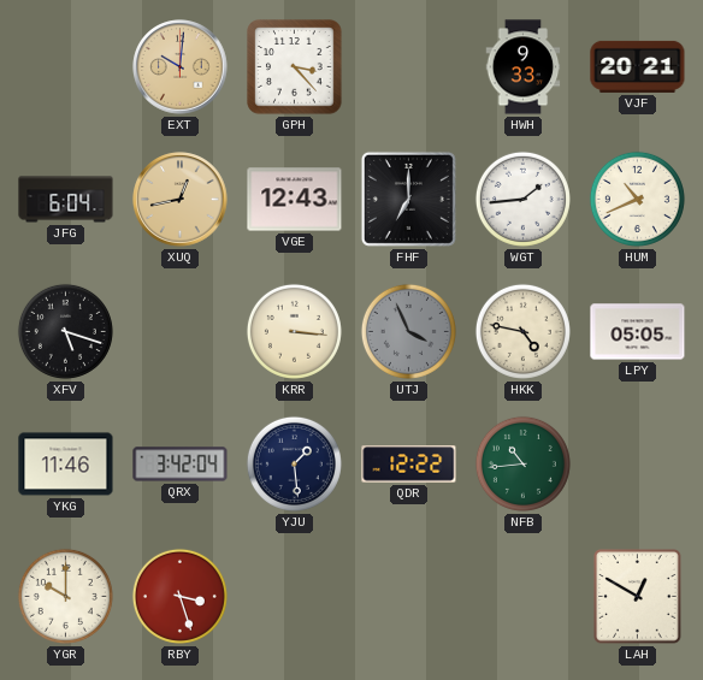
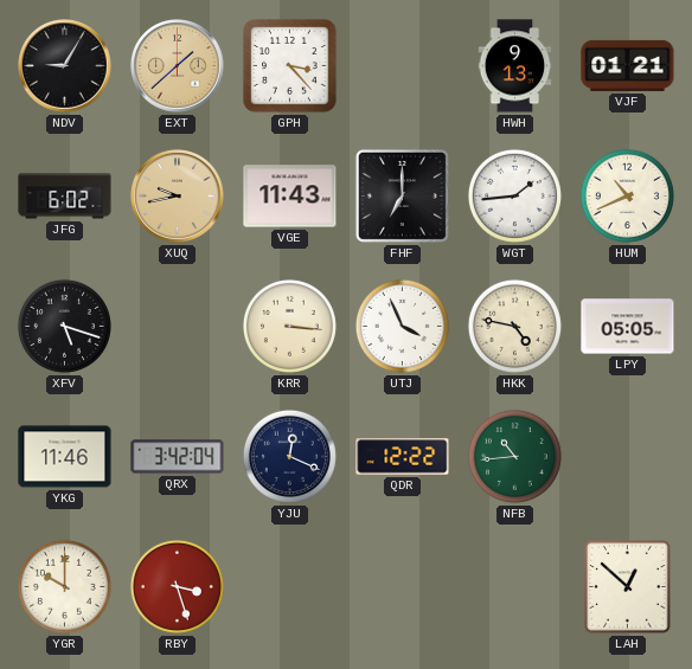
NDV: none -> 9:05 (65, 66)
EXT: 10:01 -> 1:38 (178, 66)
HWH: 9:33 -> 9:13 (515, 66)
VJF: 20:21 -> 01:21 (628, 65)
JFG: 6:04 -> 6:02 (65, 197)
XUQ: 12:43 -> 9:43 (178, 197)
VGE: 12:43 -> 11:43 (290, 197)
UTJ dial: grey -> white (402, 326)
YJU: 1:29 -> 12:19 (289, 456)
LAH: 12:50 -> 12:52 (628, 587)
